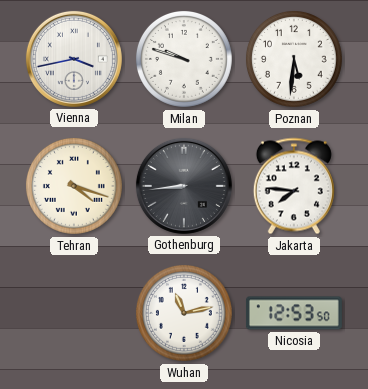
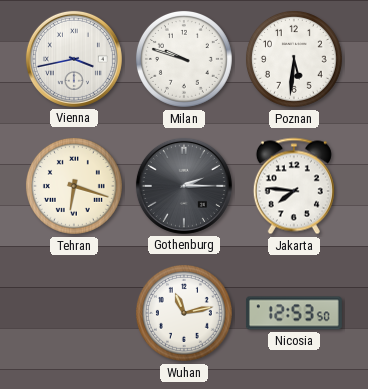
Tehran: 4:18 -> 6:18 (74, 186)
Gothenburg: 8:44 -> 2:15 (184, 186)
